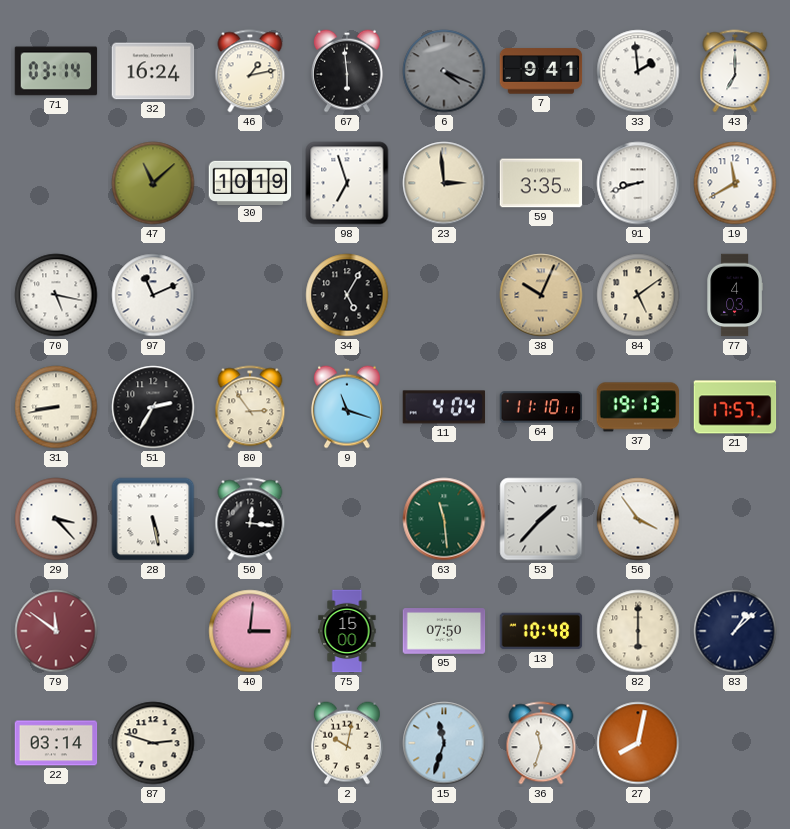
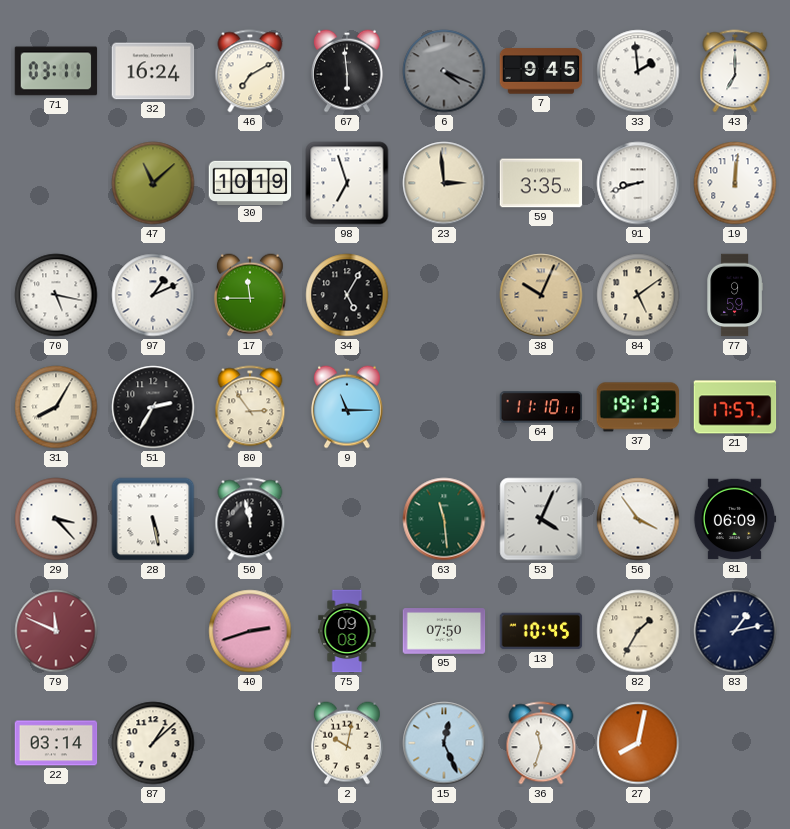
71: 03:14 -> 03:11 (56, 71)
46: 1:13 -> 7:10 (250, 71)
7: 9:41 -> 9:45 (541, 71)
19: 11:40 -> 12:01 (735, 183)
97: 11:11 -> 1:11 (153, 295)
17: none -> 11:45 (250, 295)
77: 4:03 -> 9:59 (735, 295)
31: 8:43 -> 8:05 (56, 407)
9: 11:18 -> 11:15 (347, 407)
11: 4:04 -> none (444, 407)
50: 12:16 -> 11:58 (250, 519)
53: 1:37 -> 4:04 (541, 519)
81: none -> 06:09 (735, 519)
79: 11:51 -> 11:49 (56, 631)
40: 3:01 -> 2:42 (250, 631)
75: 15:00 -> 09:08 (347, 631)
13: 10:48 -> 10:45 (541, 631)
82: 6:00 -> 1:35 (638, 631)
83: 1:08 -> 1:13 (735, 631)
87: 2:48 -> 1:08 (153, 743)
15: 11:33 -> 12:26 (444, 743)
